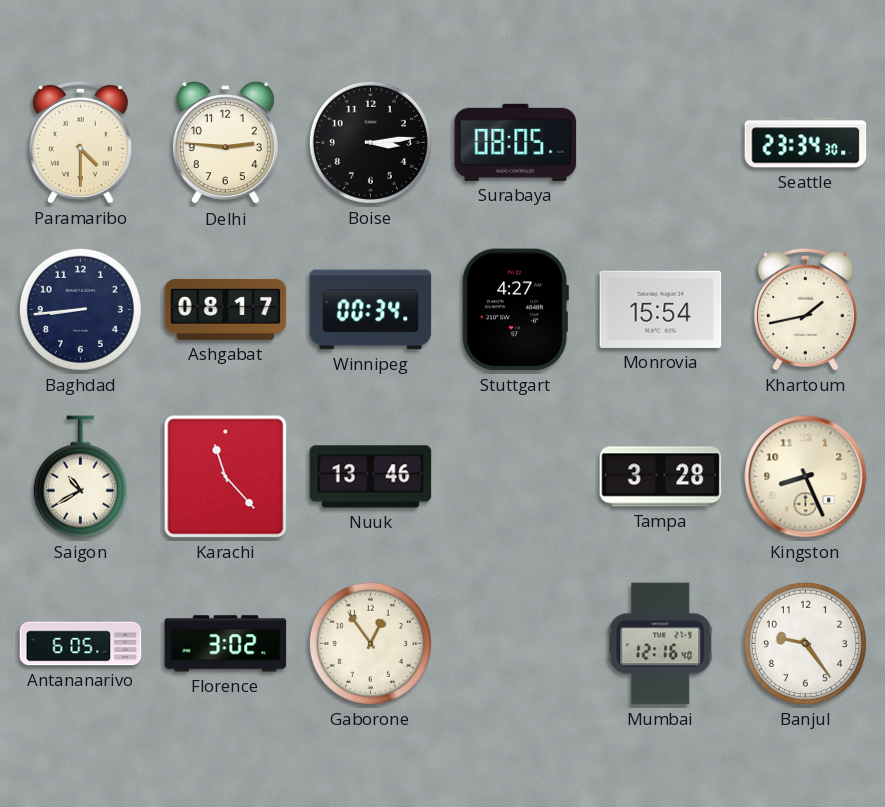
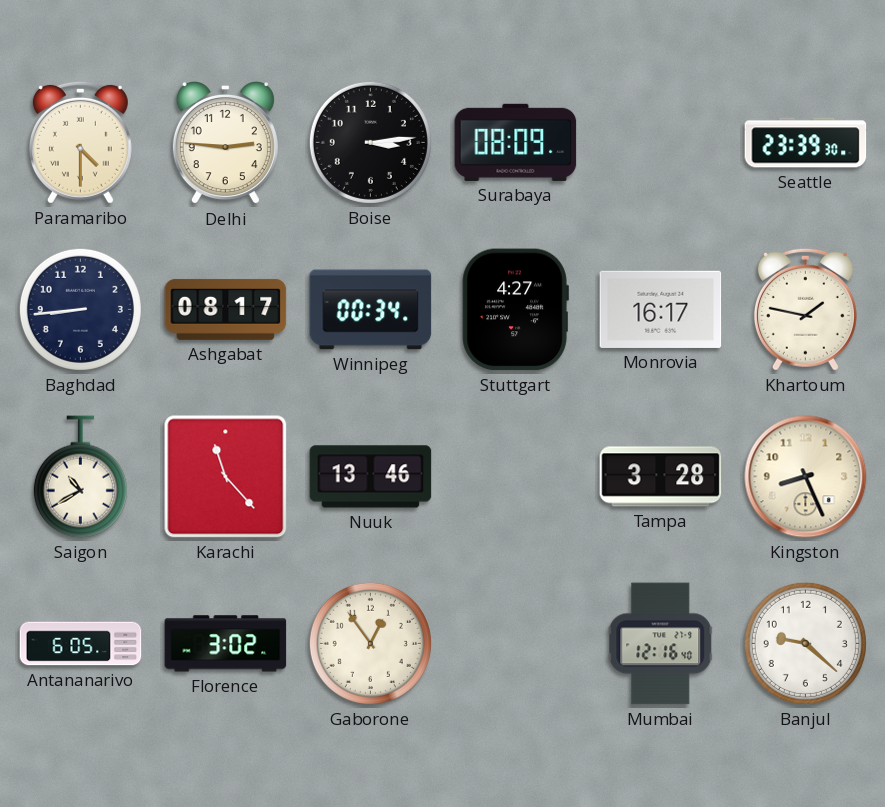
Surabaya: 08:05 -> 08:09 (516, 142)
Seattle: 23:34 -> 23:39 (806, 143)
Monrovia: 15:54 -> 16:17 (661, 309)
Khartoum: 1:43 -> 1:47 (805, 309)
Banjul: 9:24 -> 9:22 (805, 643)
